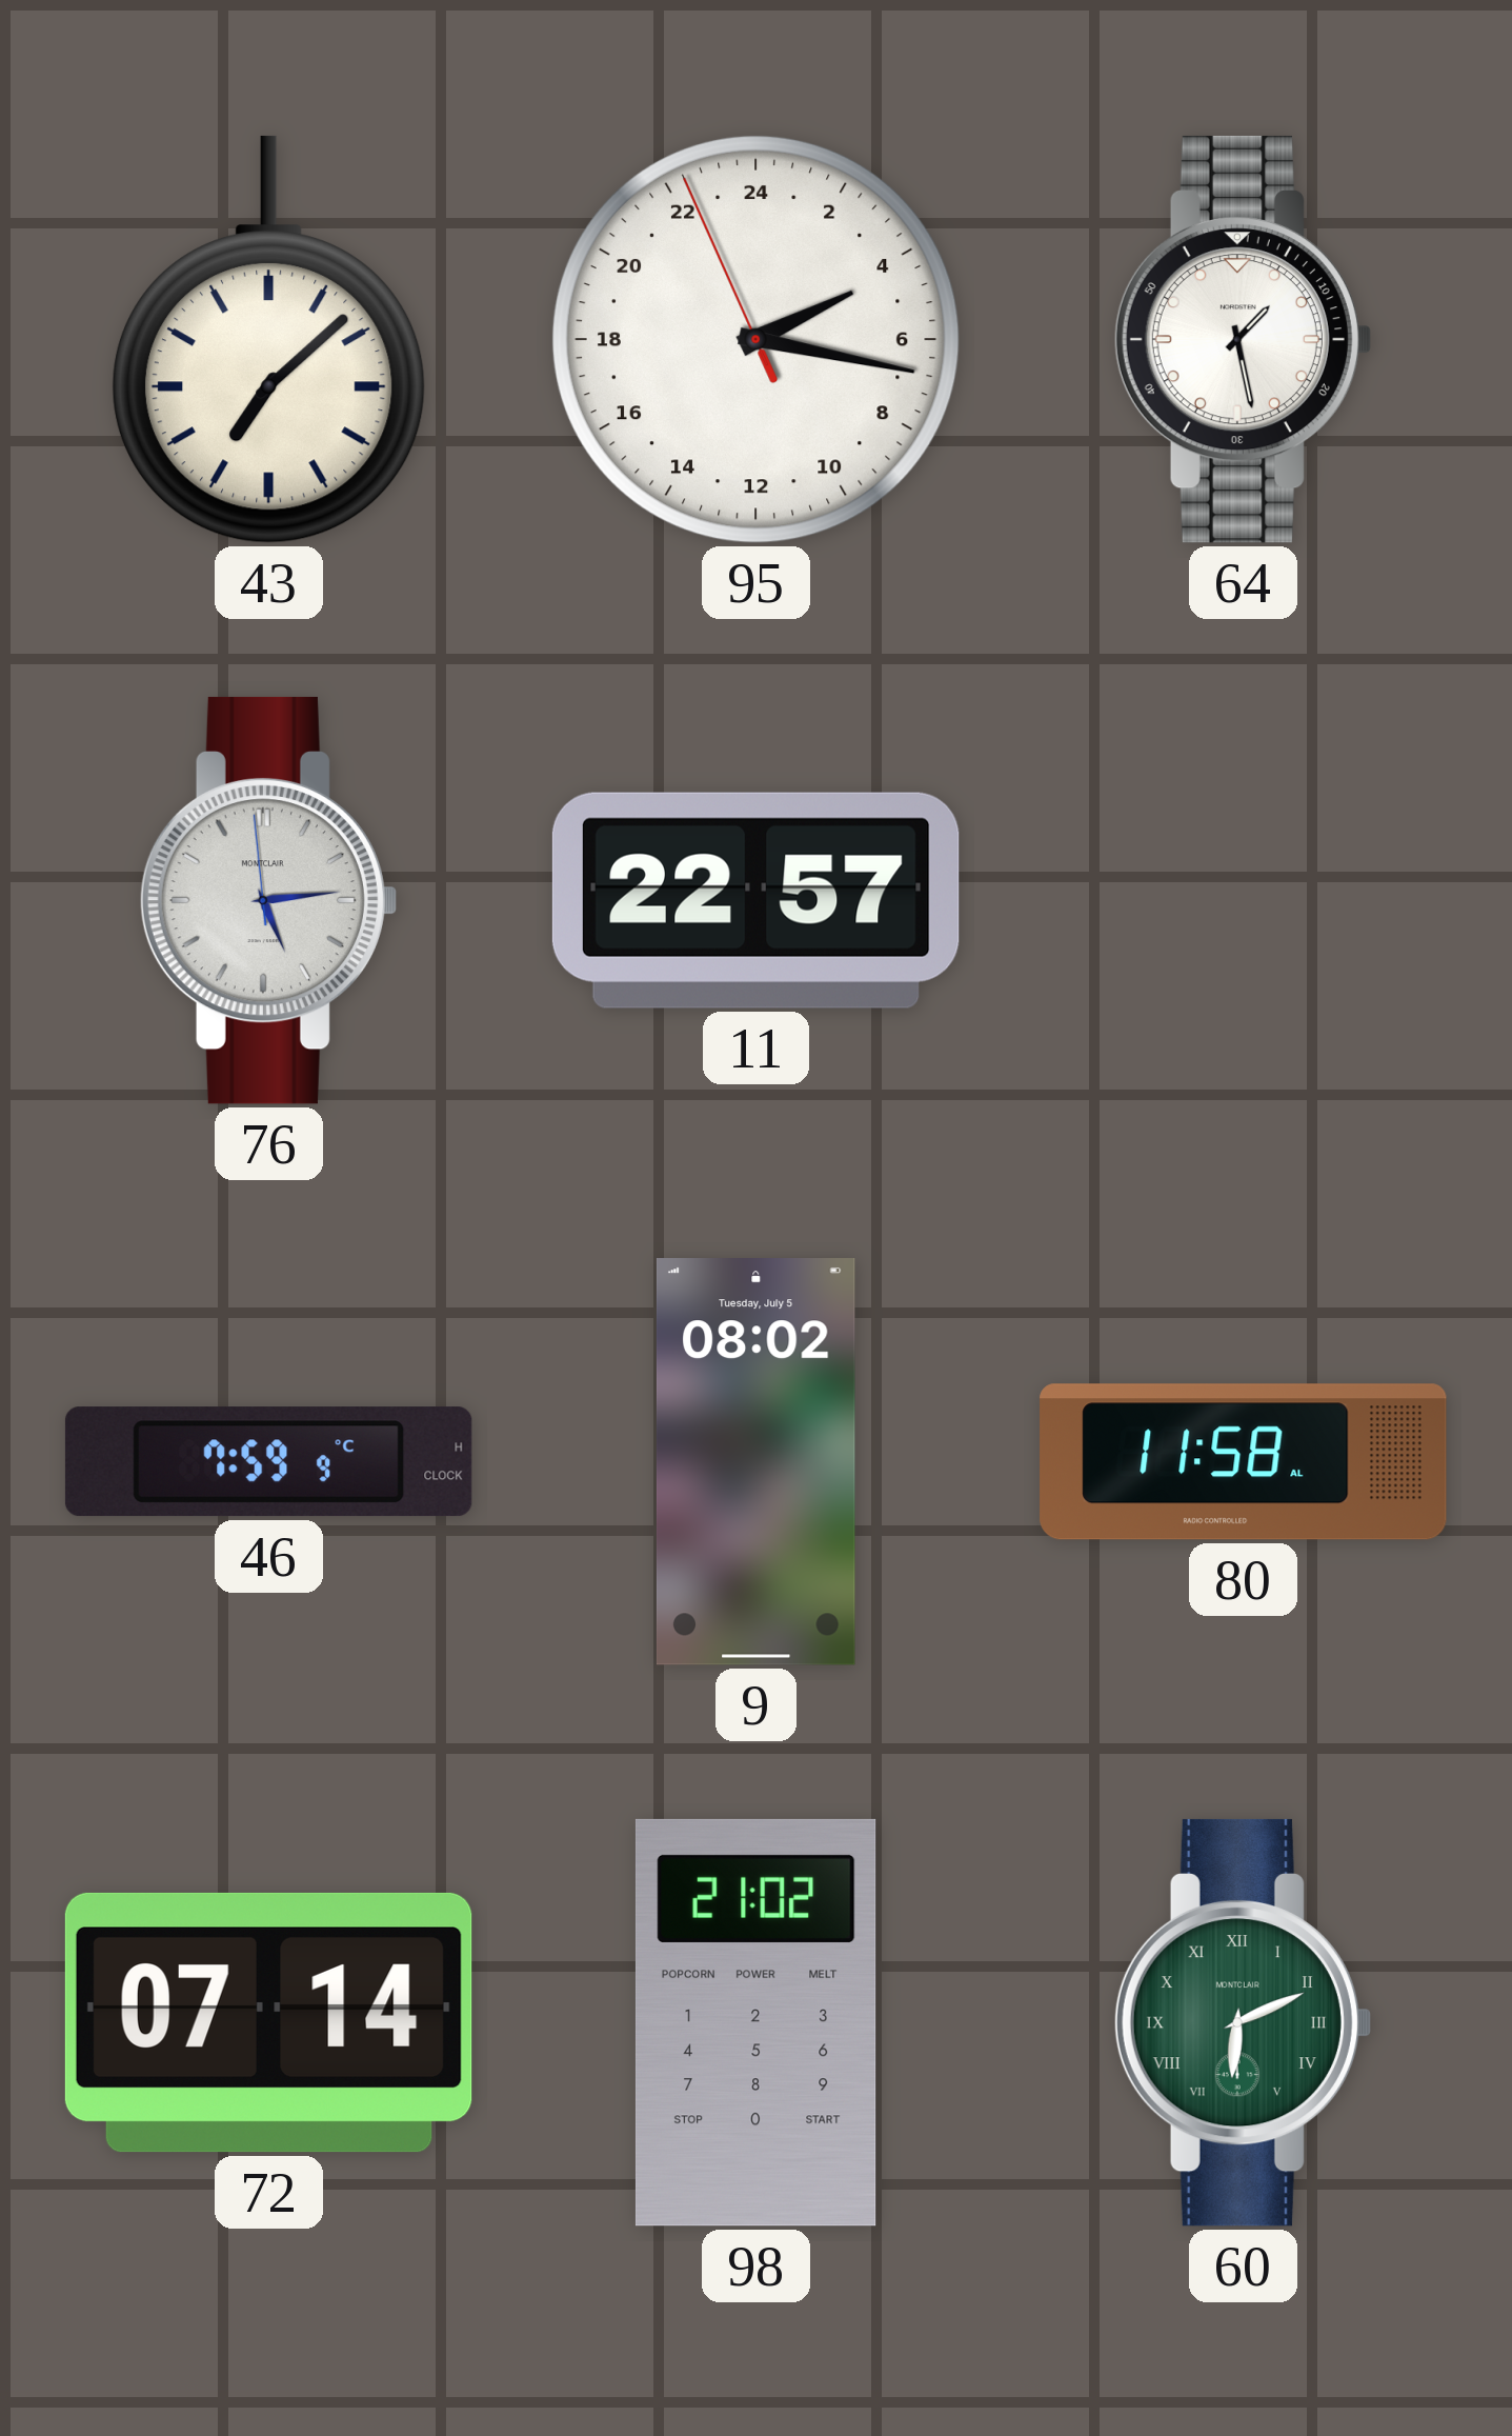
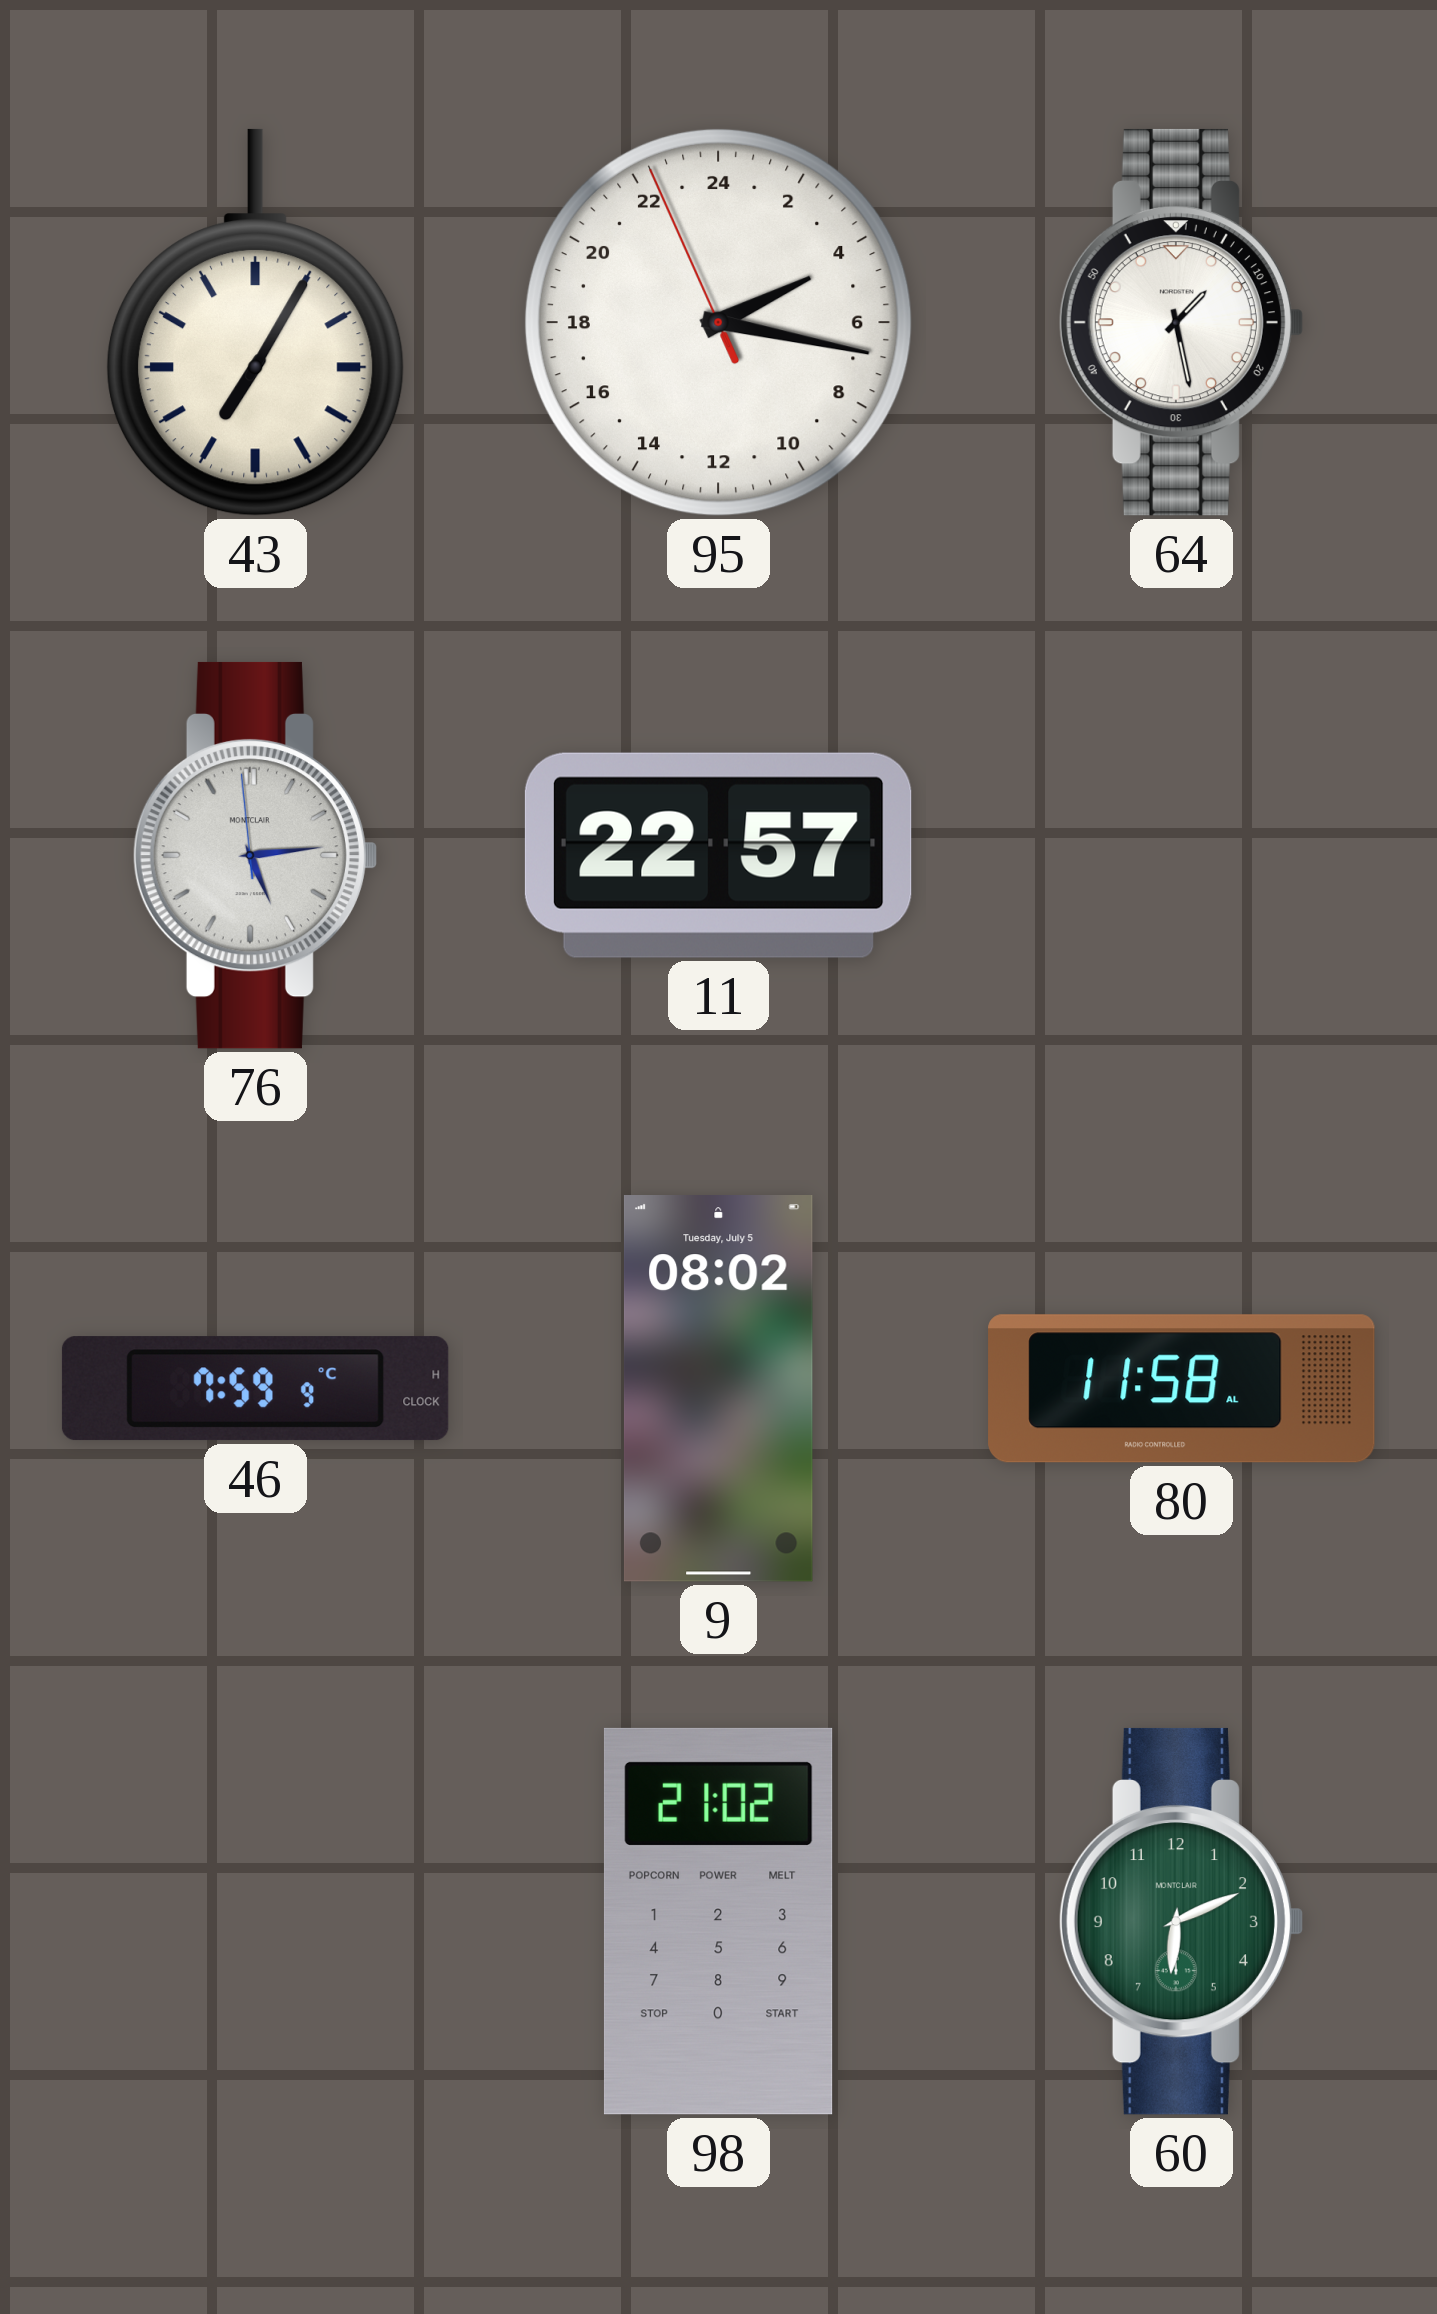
43: 7:08 -> 7:05 (255, 322)
72: 07:14 -> none (268, 2022)
60 numerals: Roman -> Arabic (1181, 1921)
